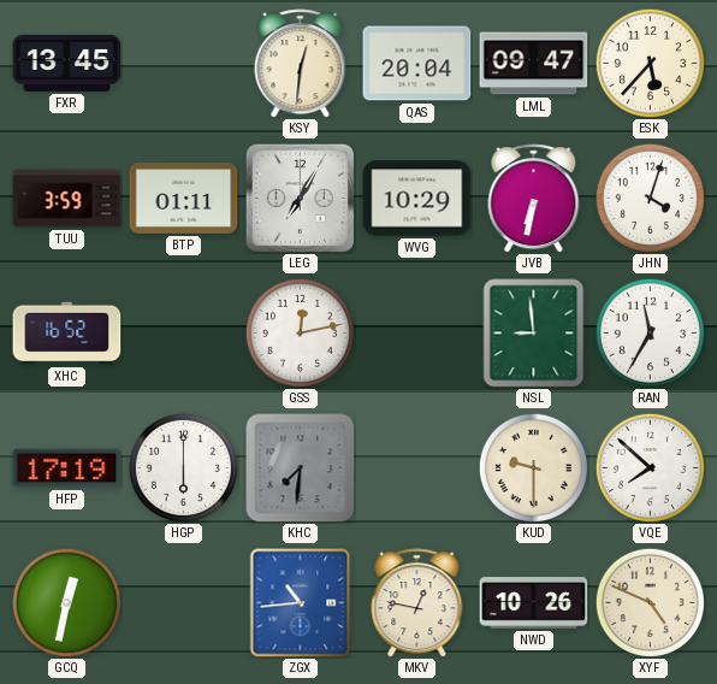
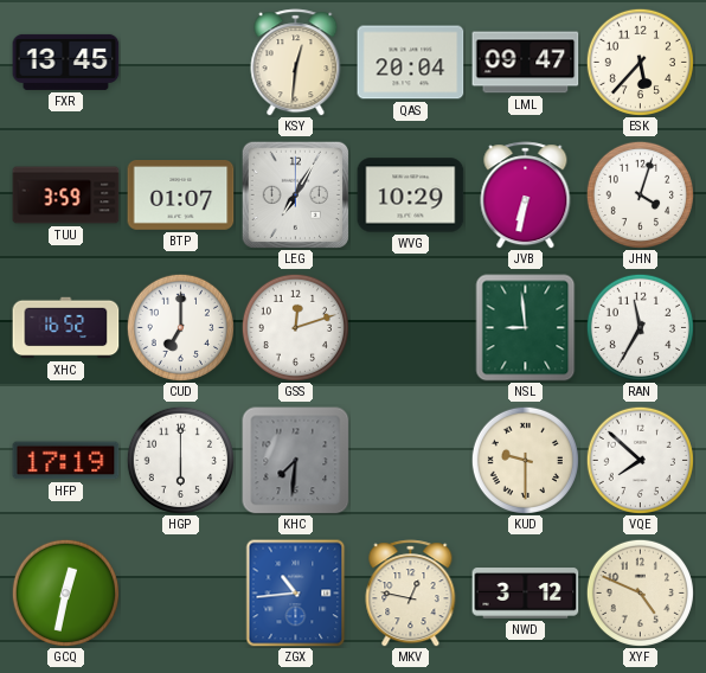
BTP: 01:11 -> 01:07 (181, 196)
CUD: none -> 7:00 (180, 327)
GSS: 12:13 -> 12:12 (295, 327)
NWD: 10:26 -> 3:12 (526, 594)
